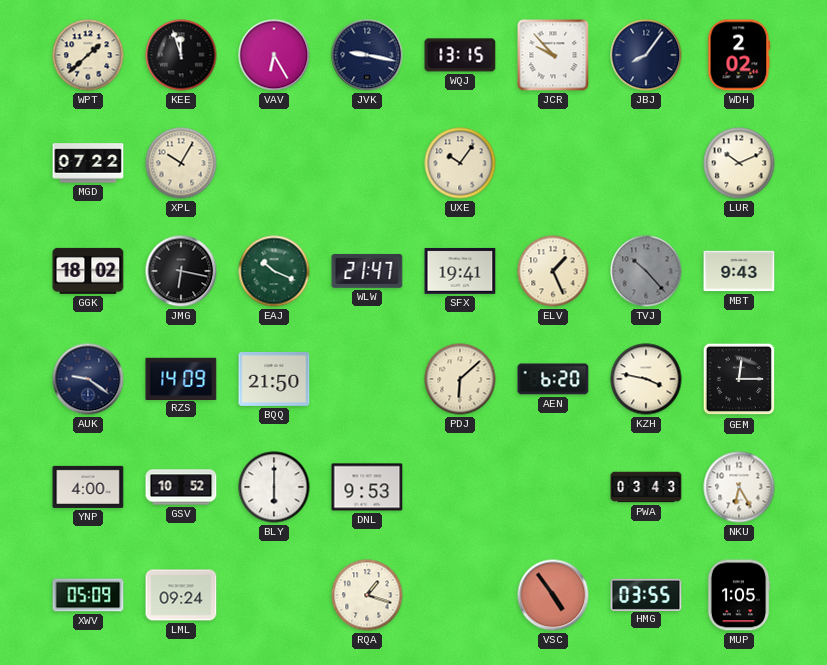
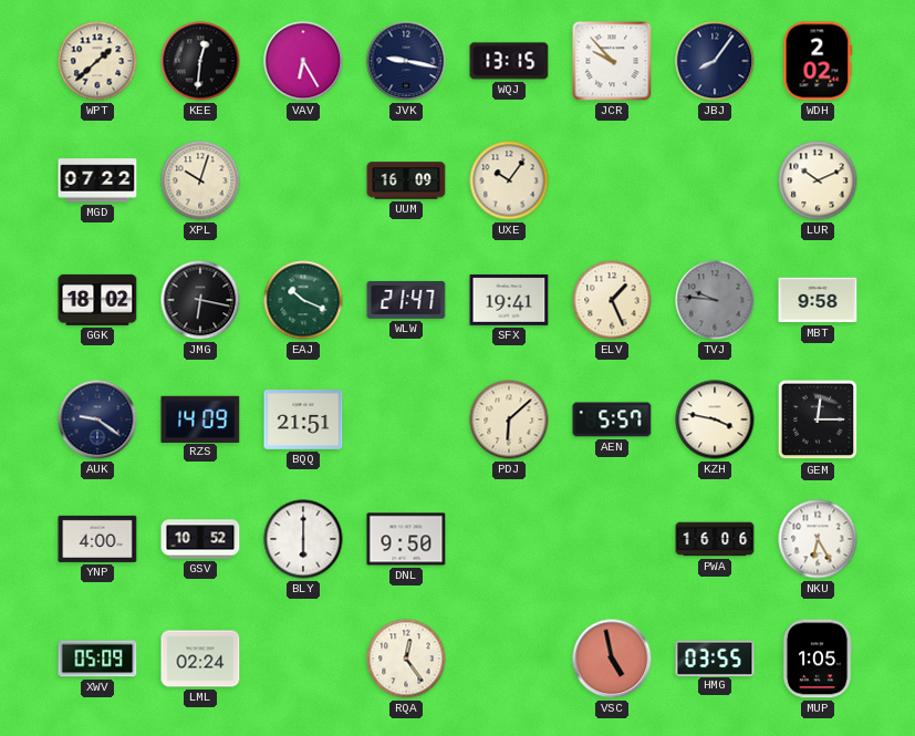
KEE: 11:57 -> 12:31 (200, 61)
XPL: 10:05 -> 10:03 (200, 180)
UUM: none -> 16:09 (406, 180)
TVJ: 10:23 -> 9:46 (715, 300)
MBT: 9:43 -> 9:58 (818, 300)
BQQ: 21:50 -> 21:51 (303, 421)
AEN: 6:20 -> 5:57 (612, 419)
DNL: 9:53 -> 9:50 (406, 539)
PWA: 03:43 -> 16:06 (715, 539)
LML: 09:24 -> 02:24 (200, 659)
RQA: 1:18 -> 12:24 (406, 659)
VSC: 4:54 -> 4:58 (612, 659)
